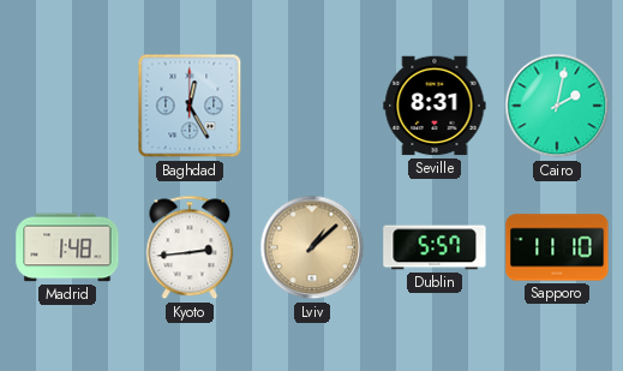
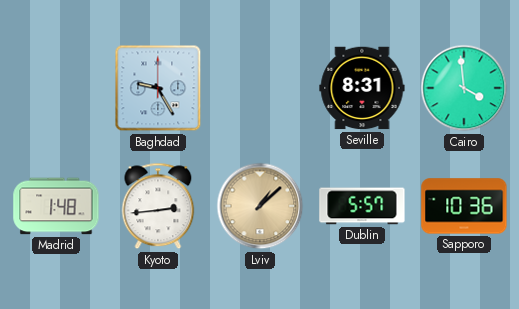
Baghdad: 12:25 -> 9:25 (158, 88)
Cairo: 2:02 -> 3:59 (464, 88)
Sapporo: 11:10 -> 10:36 (464, 206)
